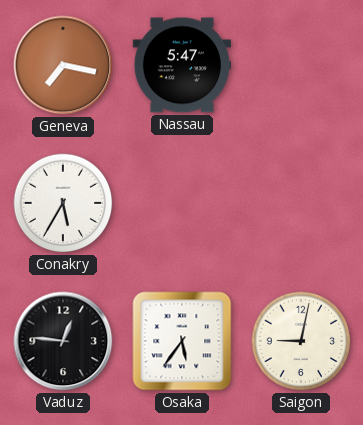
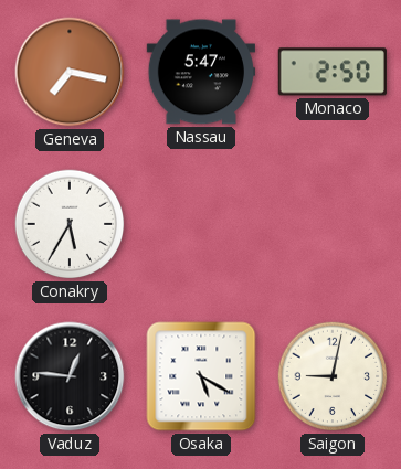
Monaco: none -> 2:50 (333, 72)
Osaka: 5:36 -> 5:20 (201, 376)
